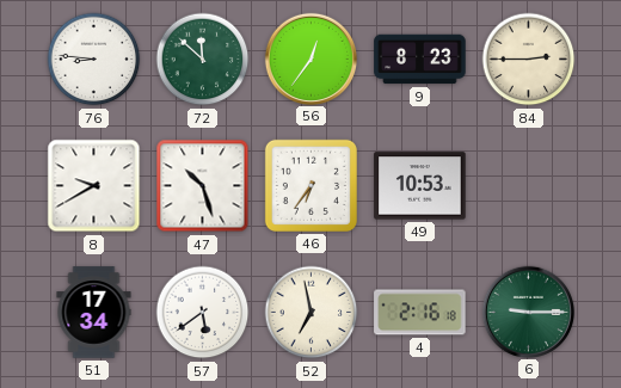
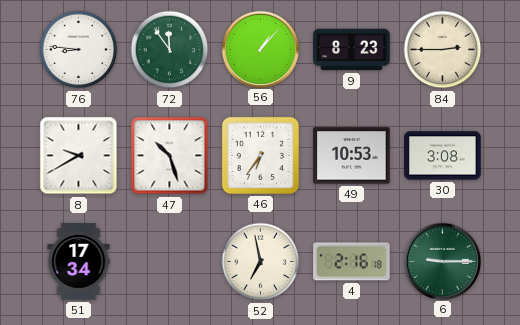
72: 11:52 -> 11:54 (170, 50)
56: 12:36 -> 1:07 (260, 49)
30: none -> 3:08 (443, 156)
57: 5:39 -> none (203, 313)
